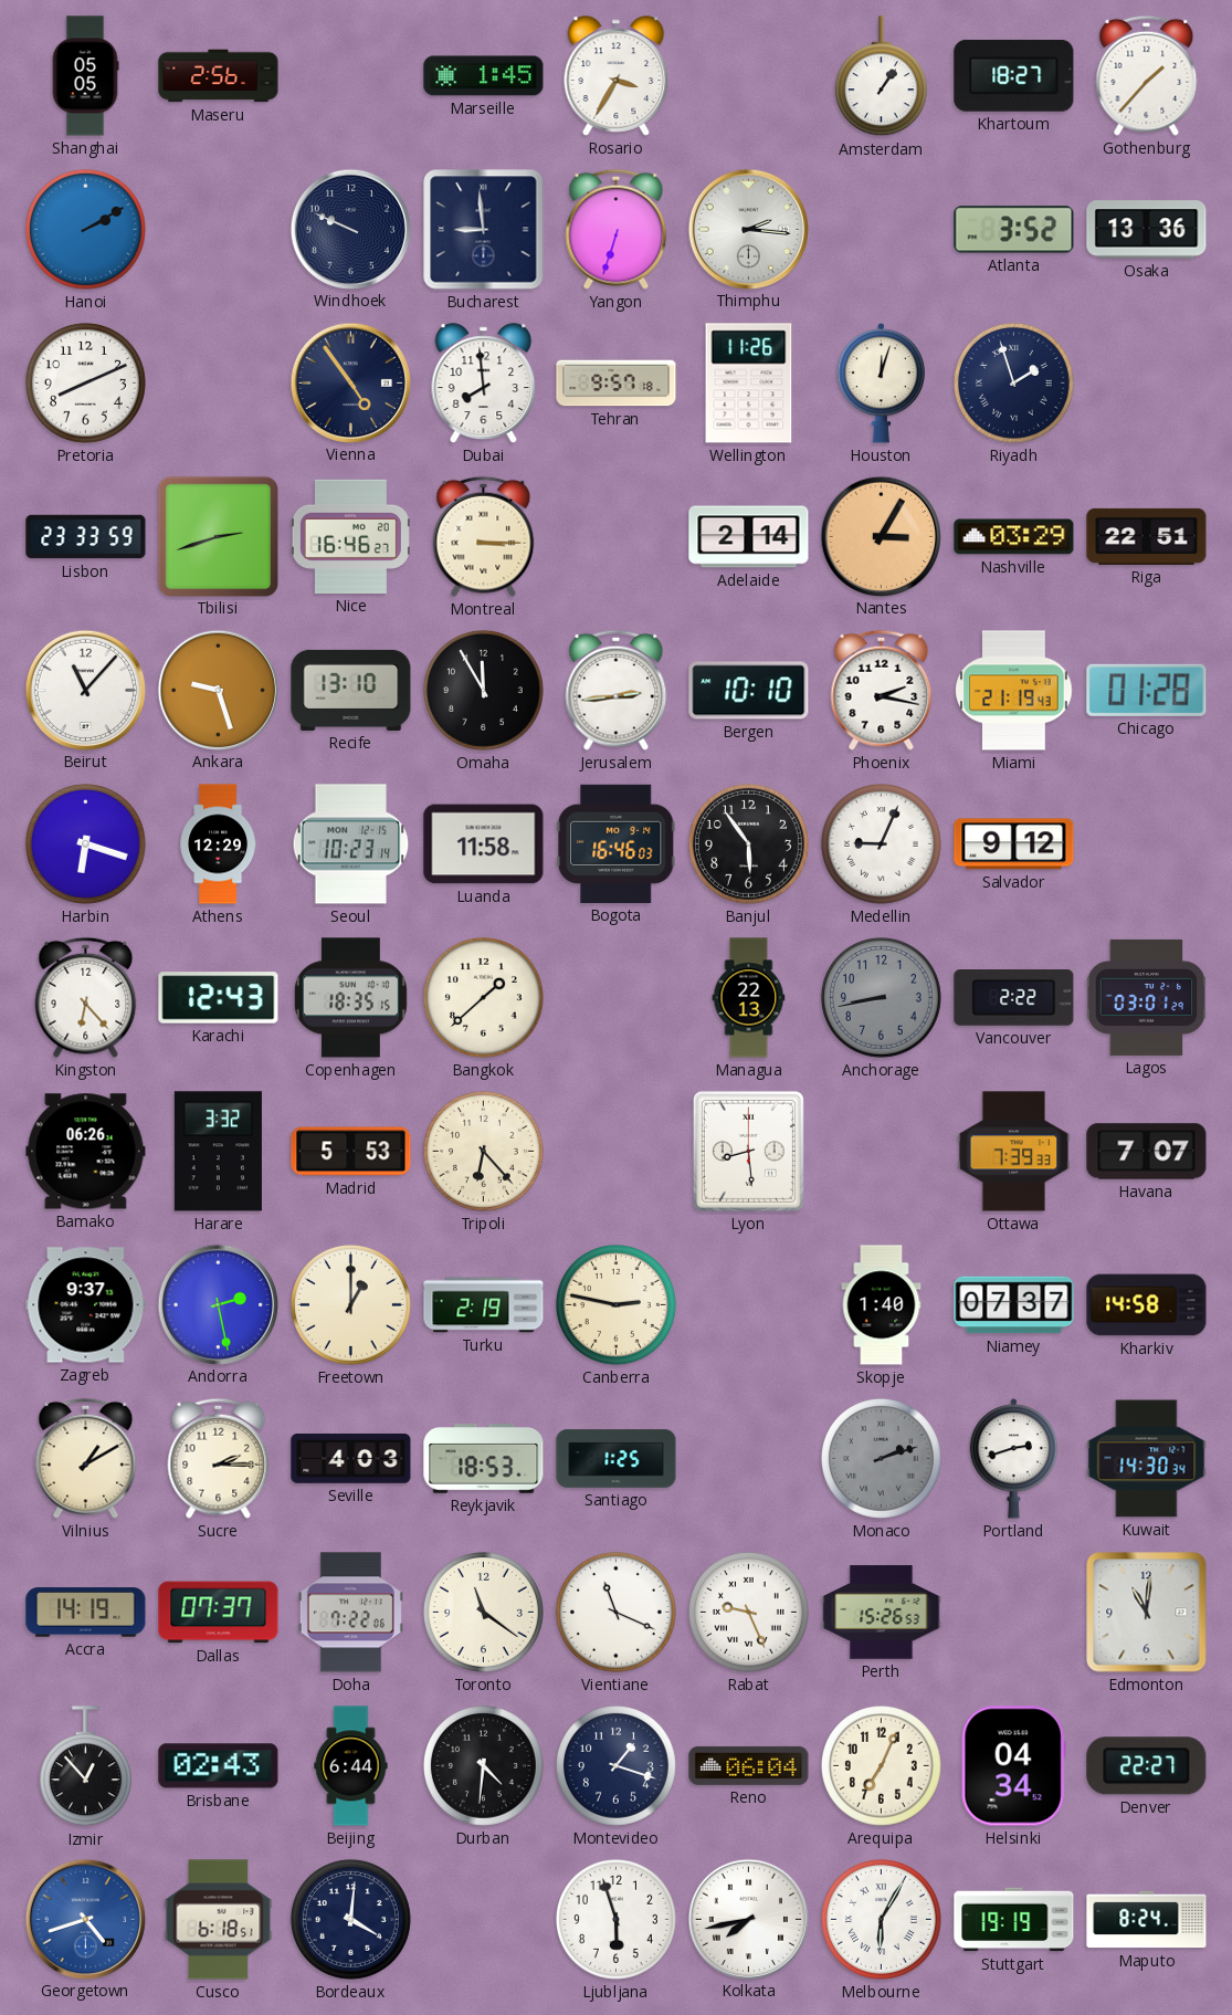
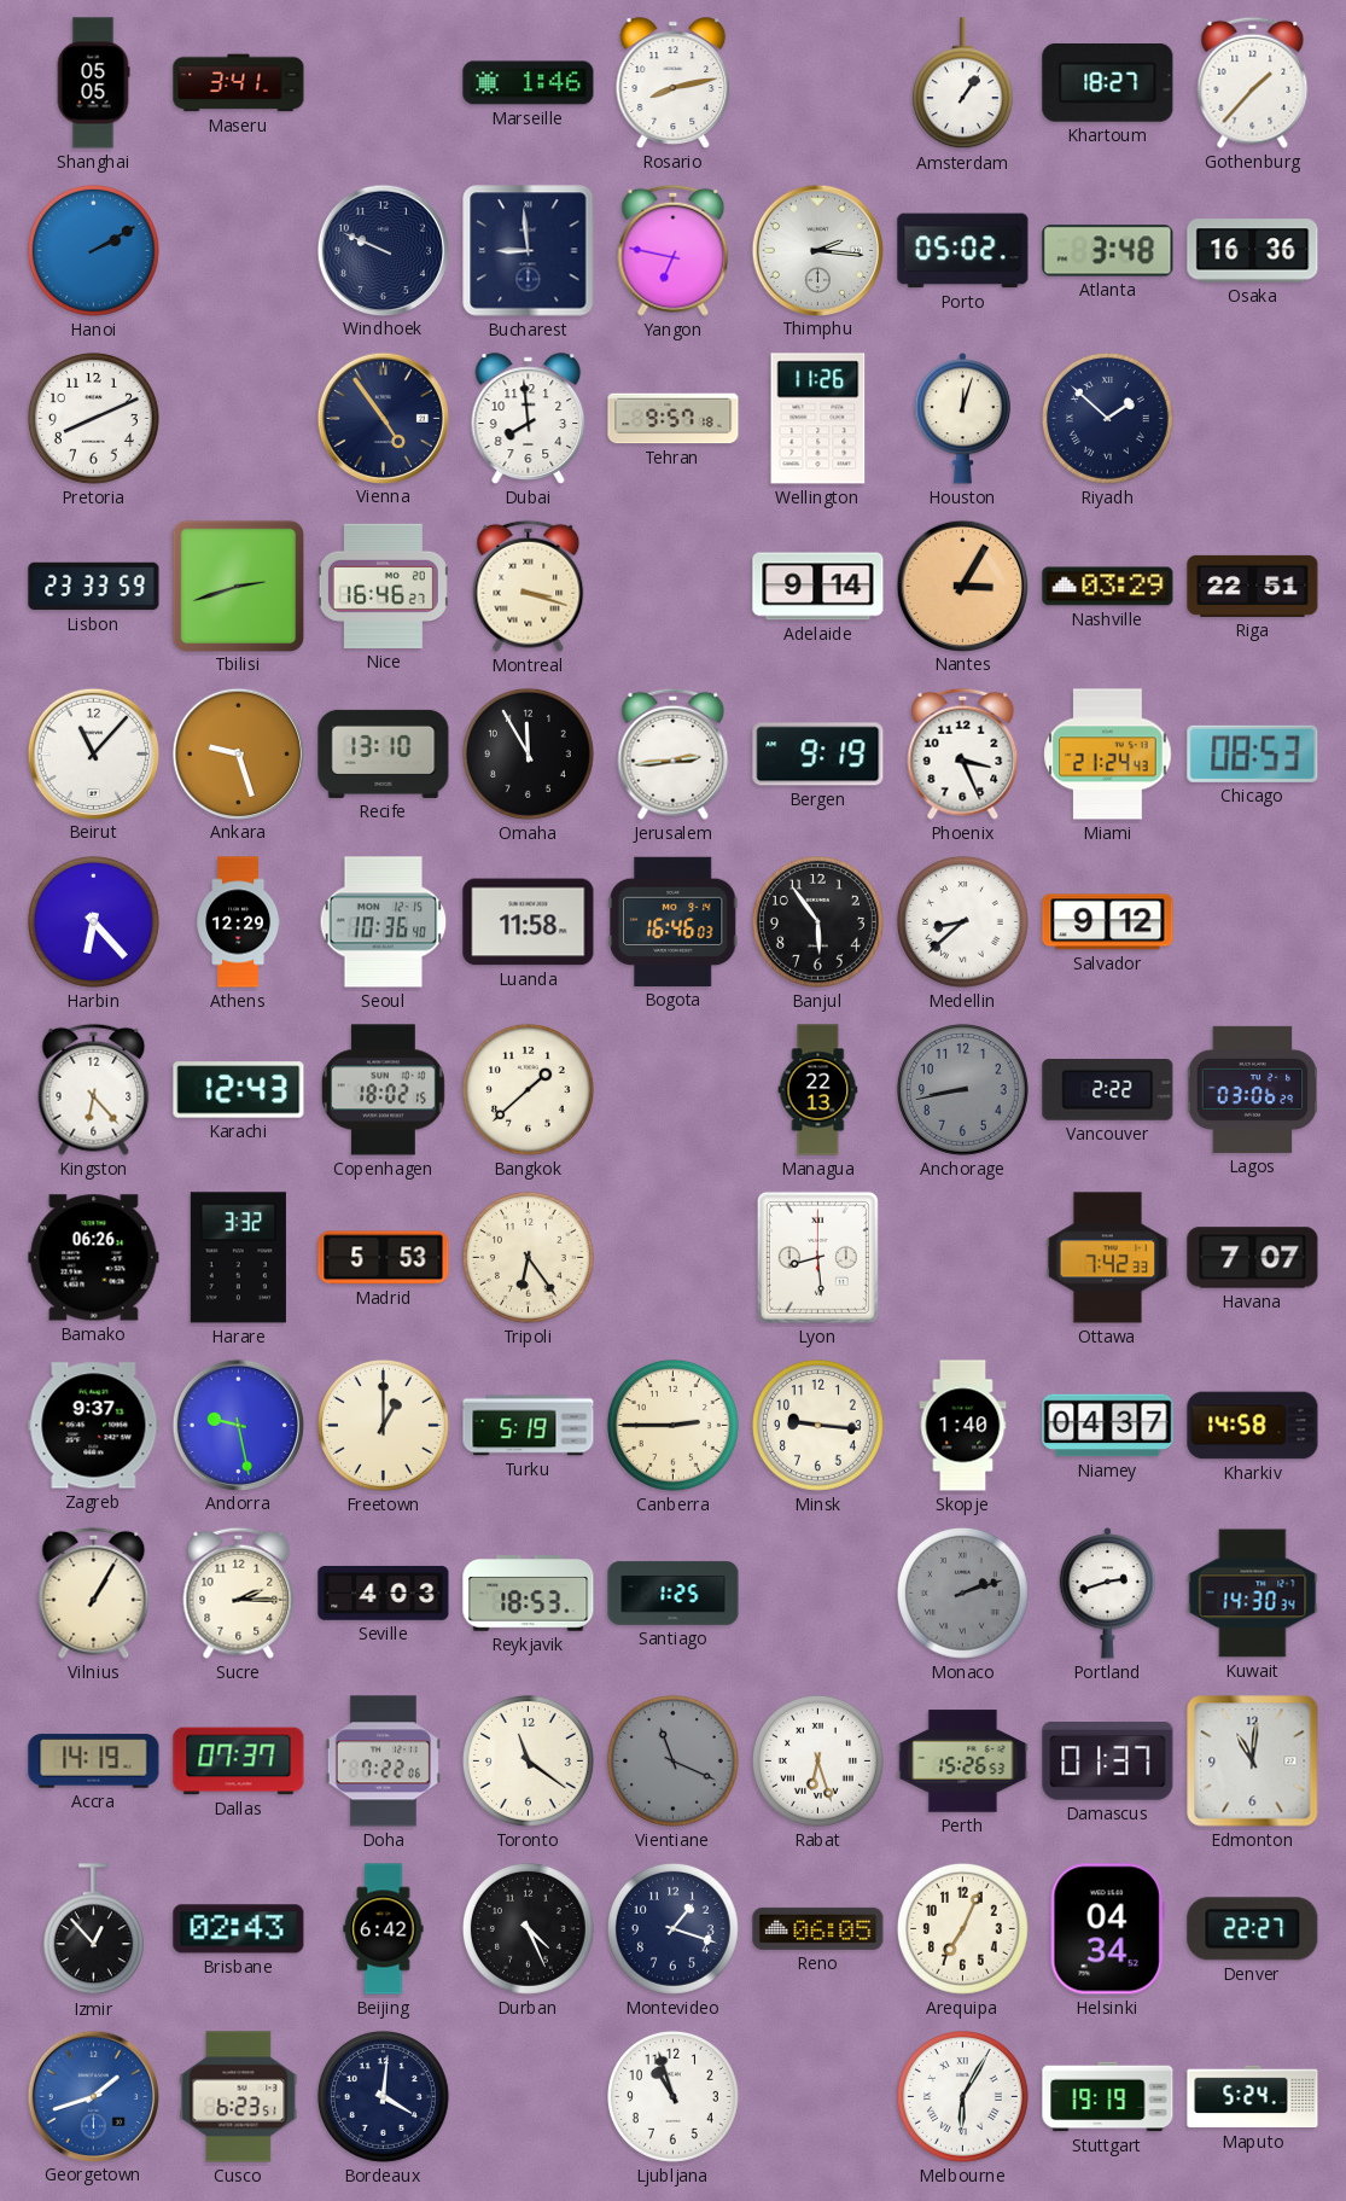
Maseru: 2:56 -> 3:41 (239, 83)
Marseille: 1:45 -> 1:46 (529, 83)
Rosario: 3:35 -> 8:13 (674, 83)
Yangon: 6:33 -> 6:47 (674, 250)
Porto: none -> 05:02 (963, 251)
Atlanta: 3:52 -> 3:48 (1108, 251)
Osaka: 13:36 -> 16:36 (1253, 251)
Riyadh: 1:57 -> 1:52 (1107, 418)
Montreal: 3:15 -> 3:18 (529, 586)
Adelaide: 2:14 -> 9:14 (818, 587)
Bergen: 10:10 -> 9:19 (818, 755)
Phoenix: 2:17 -> 3:26 (963, 753)
Miami: 21:19 -> 21:24 (1108, 755)
Chicago: 01:28 -> 08:53 (1253, 753)
Harbin: 6:18 -> 6:23 (93, 921)
Seoul: 10:23 -> 10:36 (384, 922)
Medellin: 9:04 -> 8:38 (962, 921)
Copenhagen: 18:35 -> 18:02 (383, 1090)
Lagos: 03:01 -> 03:06 (1253, 1089)
Tripoli: 6:23 -> 6:24 (528, 1257)
Ottawa: 7:39 -> 7:42 (1108, 1258)
Andorra: 2:28 -> 9:28 (238, 1425)
Turku: 2:19 -> 5:19 (529, 1426)
Canberra: 2:47 -> 2:45 (672, 1425)
Minsk: none -> 9:16 (817, 1425)
Niamey: 07:37 -> 04:37 (1108, 1426)
Vilnius: 1:10 -> 1:05 (94, 1592)
Vientiane dial: white -> grey (672, 1760)
Rabat: 9:26 -> 6:27 (817, 1760)
Damascus: none -> 01:37 (1108, 1762)
Beijing: 6:44 -> 6:42 (384, 1929)
Durban: 4:31 -> 4:26 (528, 1928)
Reno: 06:04 -> 06:05 (818, 1928)
Georgetown: 4:42 -> 1:42 (93, 2096)
Cusco: 6:18 -> 6:23 (239, 2097)
Ljubljana: 5:57 -> 10:57 (672, 2096)
Kolkata: 7:43 -> none (748, 1919)
Maputo: 8:24 -> 5:24 (1253, 2097)
